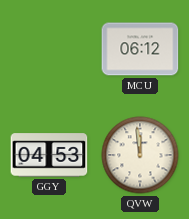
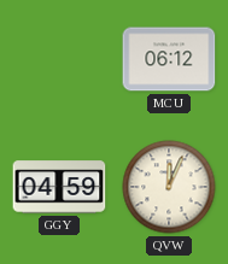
GGY: 04:53 -> 04:59 (59, 187)
QVW: 11:59 -> 12:04 (169, 187)
